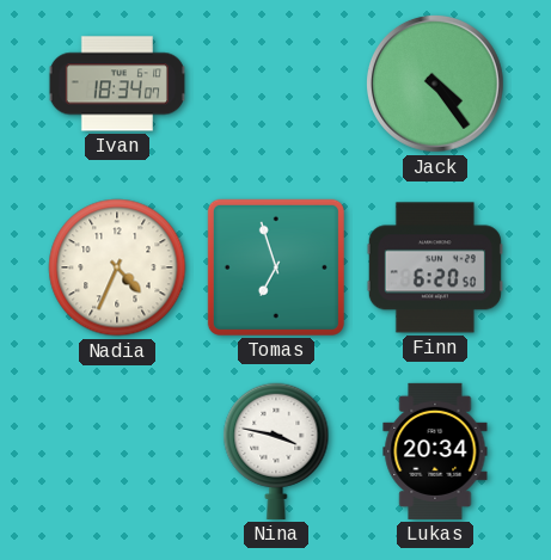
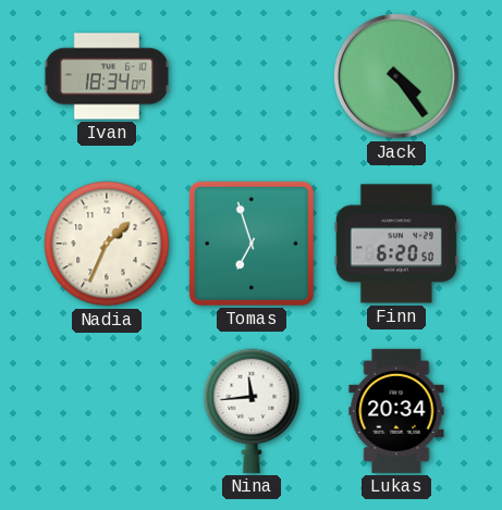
Nadia: 4:34 -> 1:34 (107, 244)
Nina: 3:47 -> 11:44 (252, 411)
